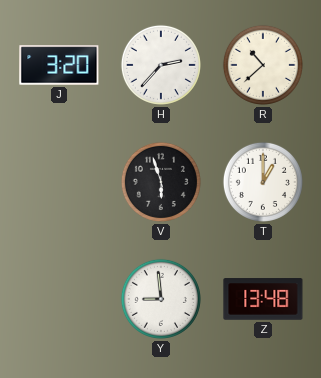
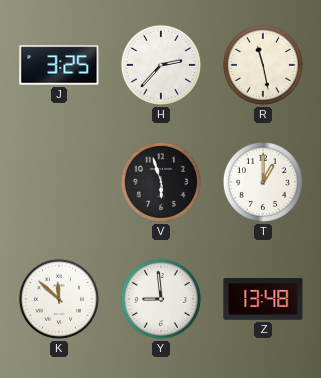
J: 3:20 -> 3:25 (59, 65)
R: 10:38 -> 11:28 (263, 65)
K: none -> 11:52 (59, 299)
